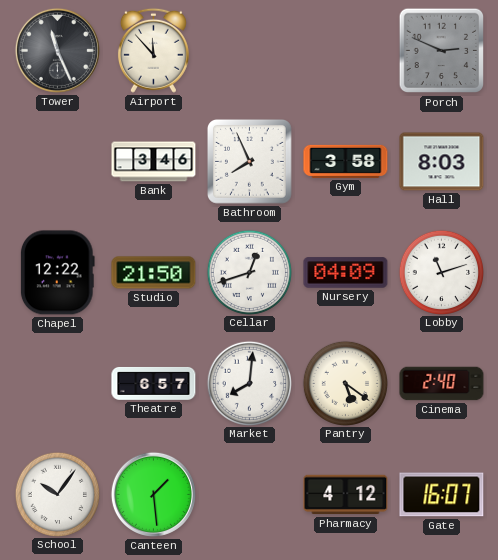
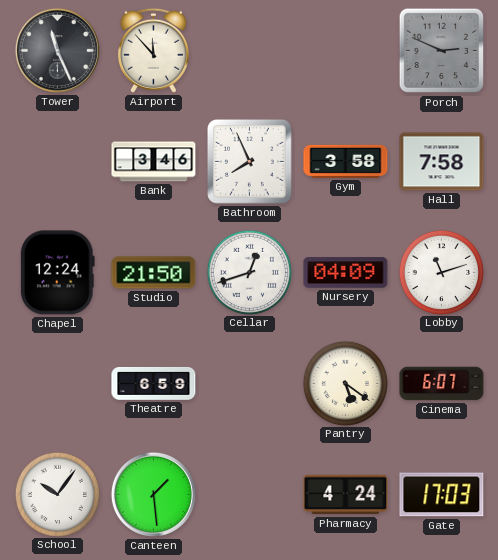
Hall: 8:03 -> 7:58 (442, 162)
Chapel: 12:22 -> 12:24 (57, 273)
Theatre: 6:57 -> 6:59 (154, 383)
Market: 8:01 -> none (249, 383)
Cinema: 2:40 -> 6:07 (442, 384)
Pharmacy: 4:12 -> 4:24 (346, 495)
Gate: 16:07 -> 17:03 (442, 495)
